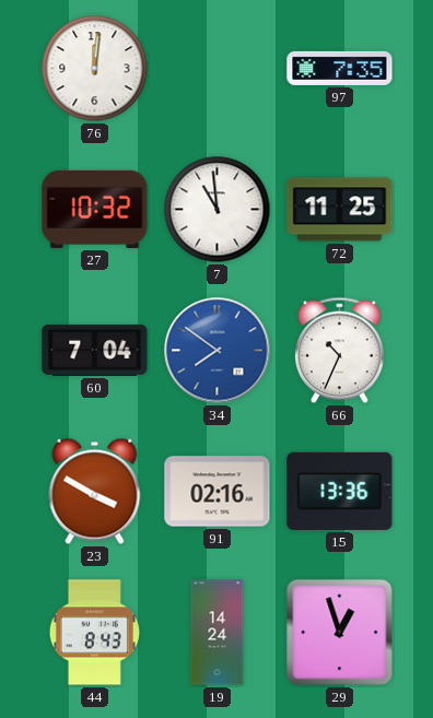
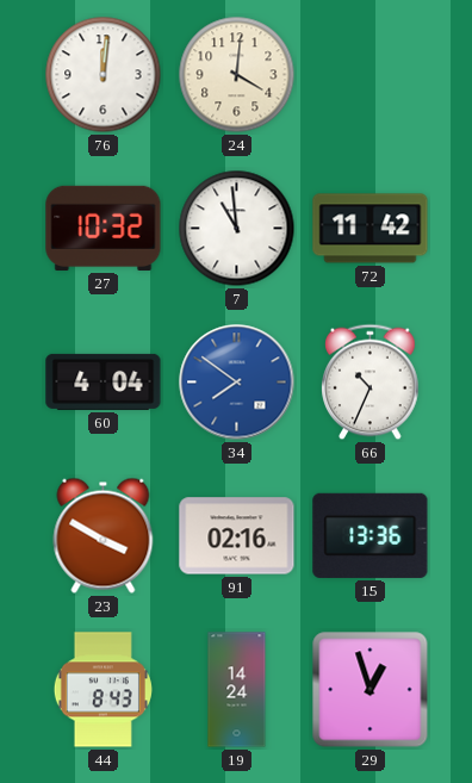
24: none -> 4:01 (237, 75)
97: 7:35 -> none (340, 68)
72: 11:25 -> 11:42 (371, 229)
60: 7:04 -> 4:04 (104, 381)
